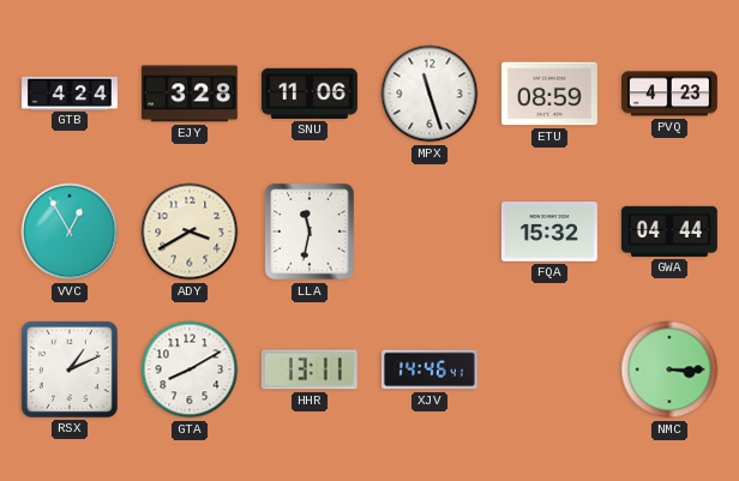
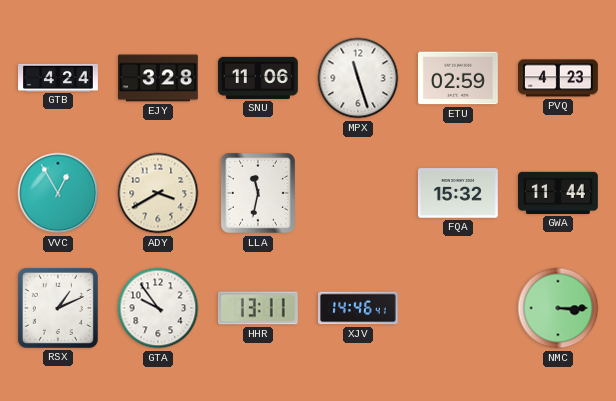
ETU: 08:59 -> 02:59 (459, 78)
GWA: 04:44 -> 11:44 (558, 193)
GTA: 8:10 -> 9:54 (158, 308)
